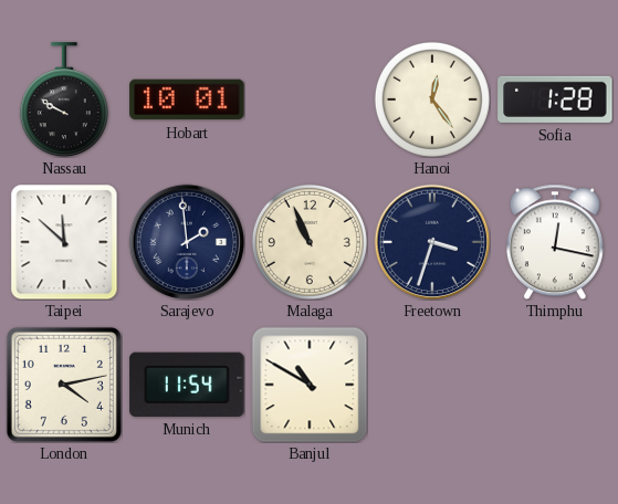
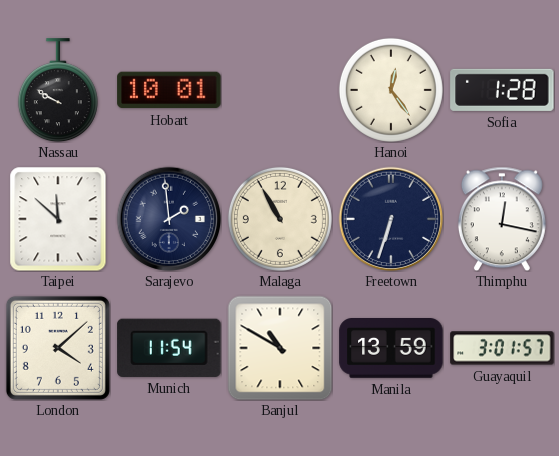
Malaga: 10:56 -> 10:55 (280, 219)
Freetown: 3:33 -> 6:33 (391, 219)
London: 4:13 -> 4:08 (58, 348)
Manila: none -> 13:59 (391, 349)
Guayaquil: none -> 3:01 (502, 348)
